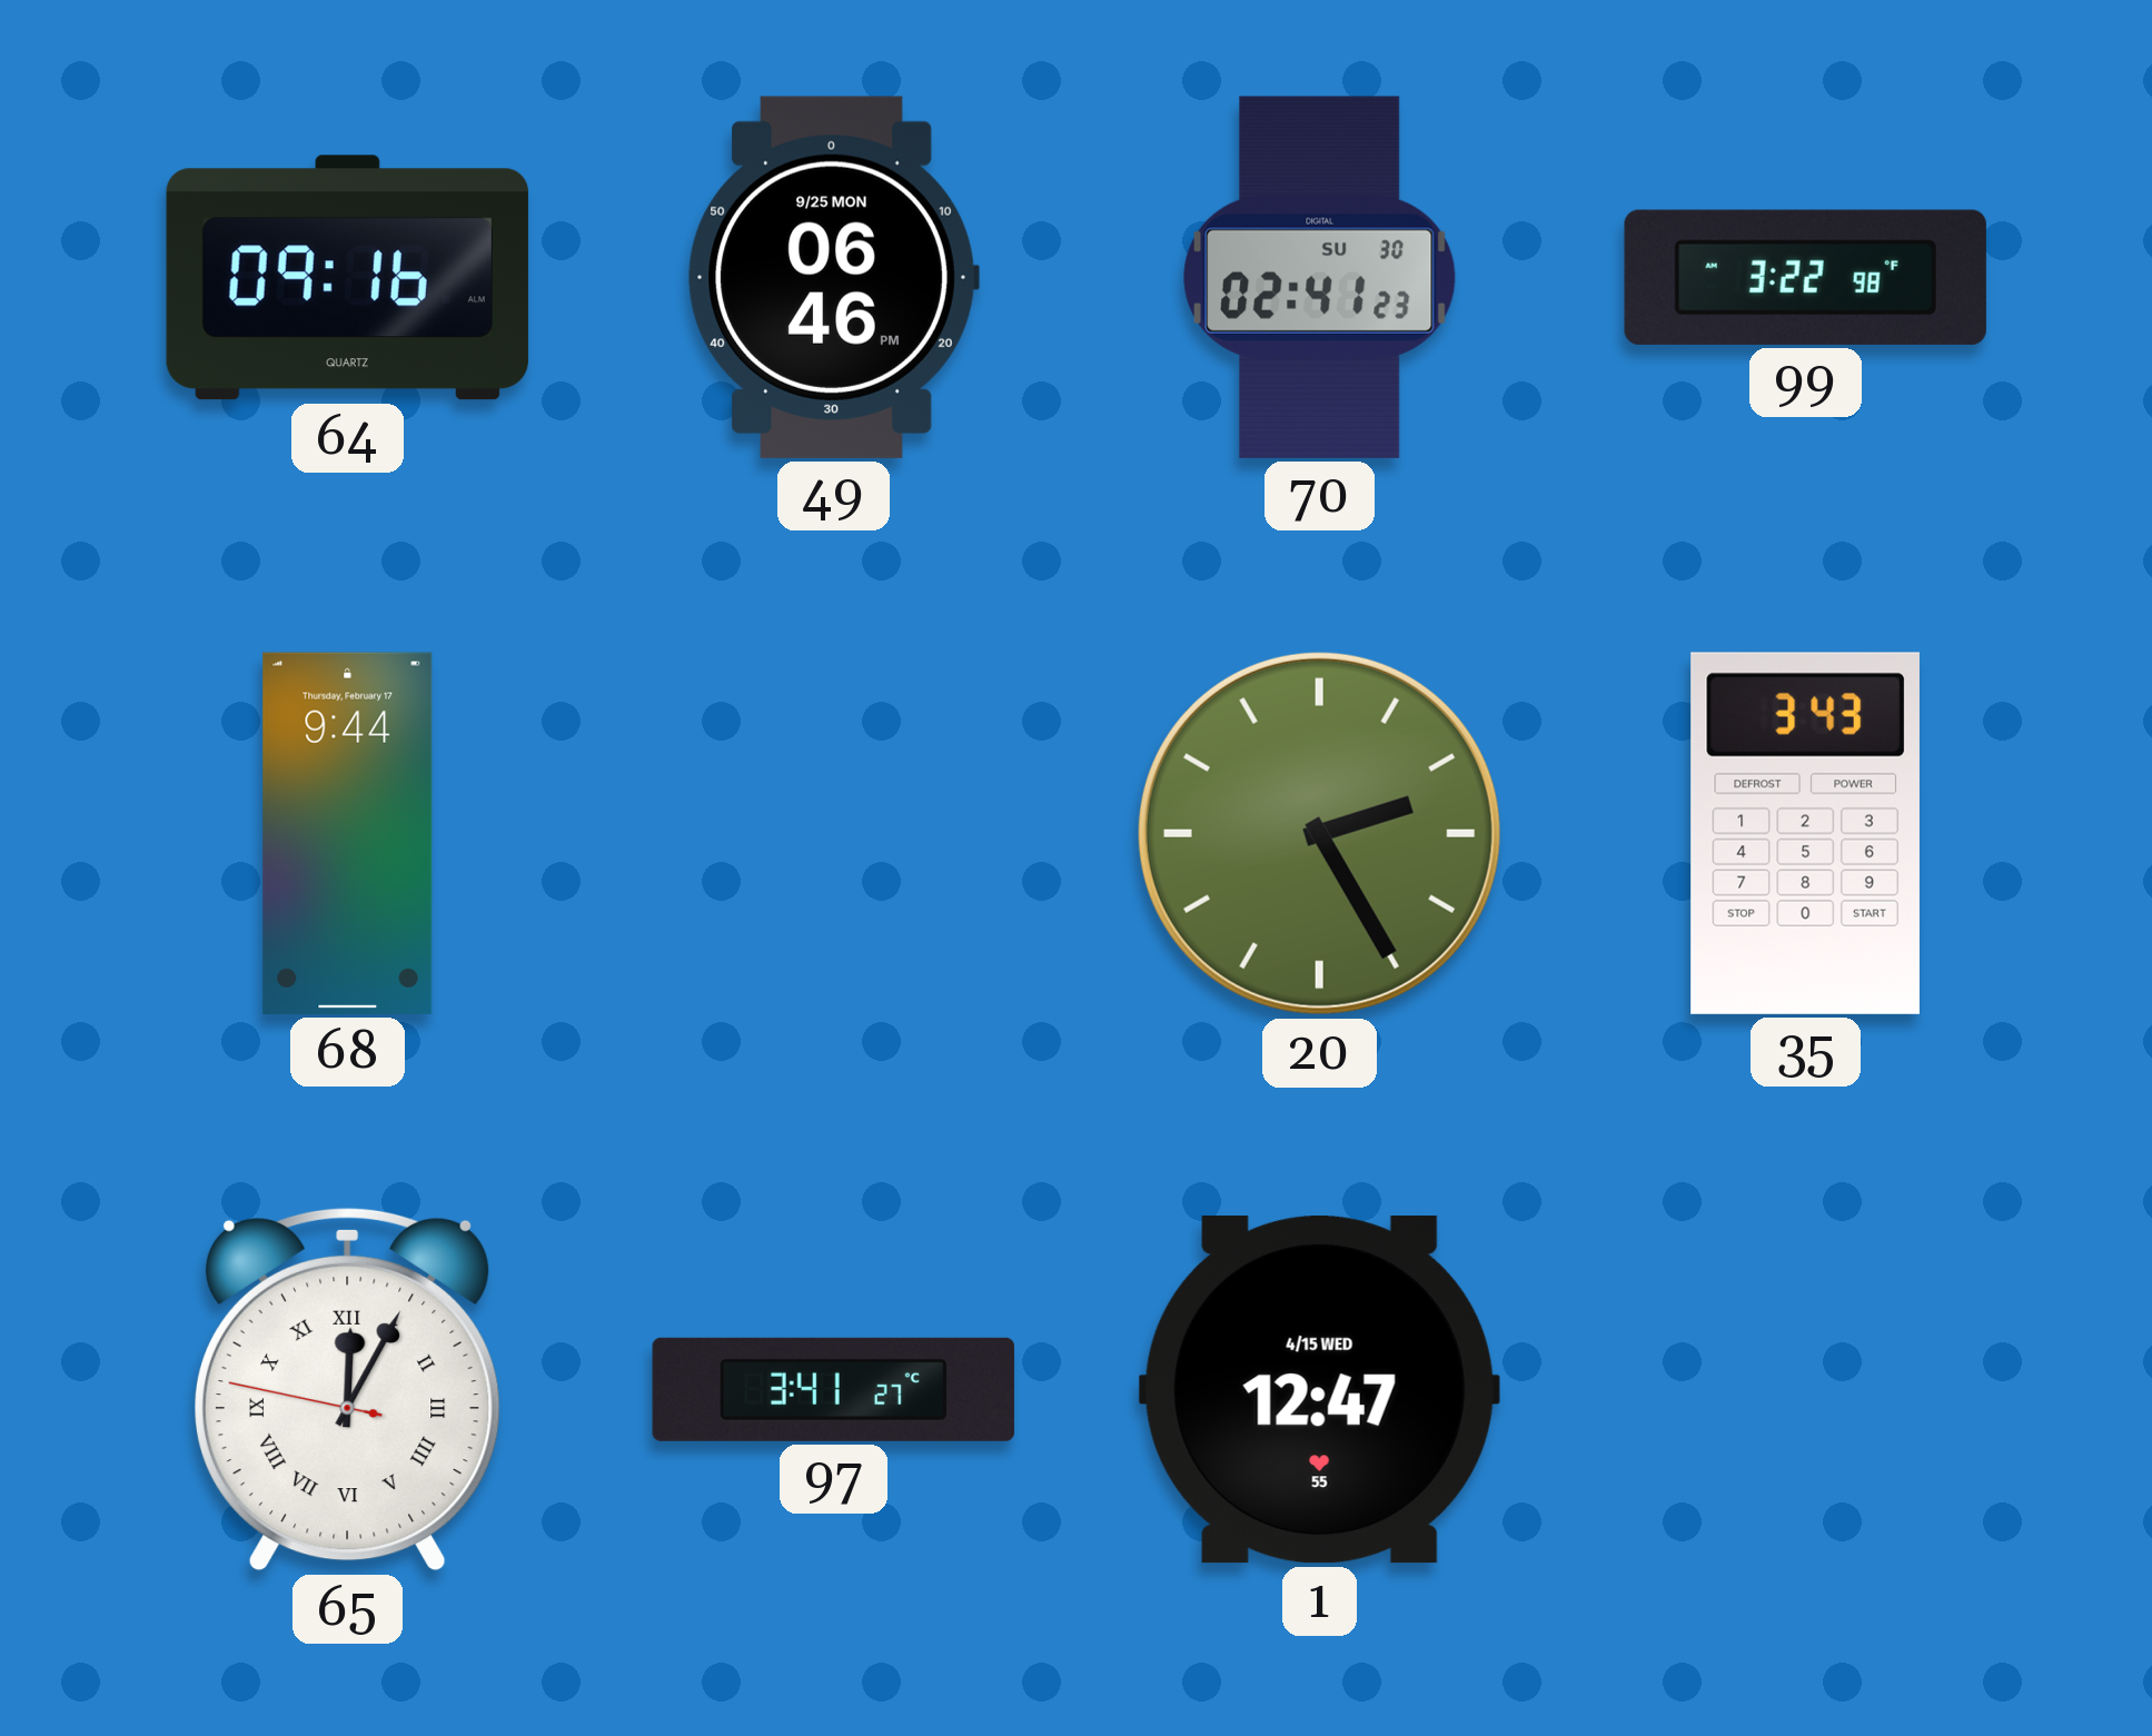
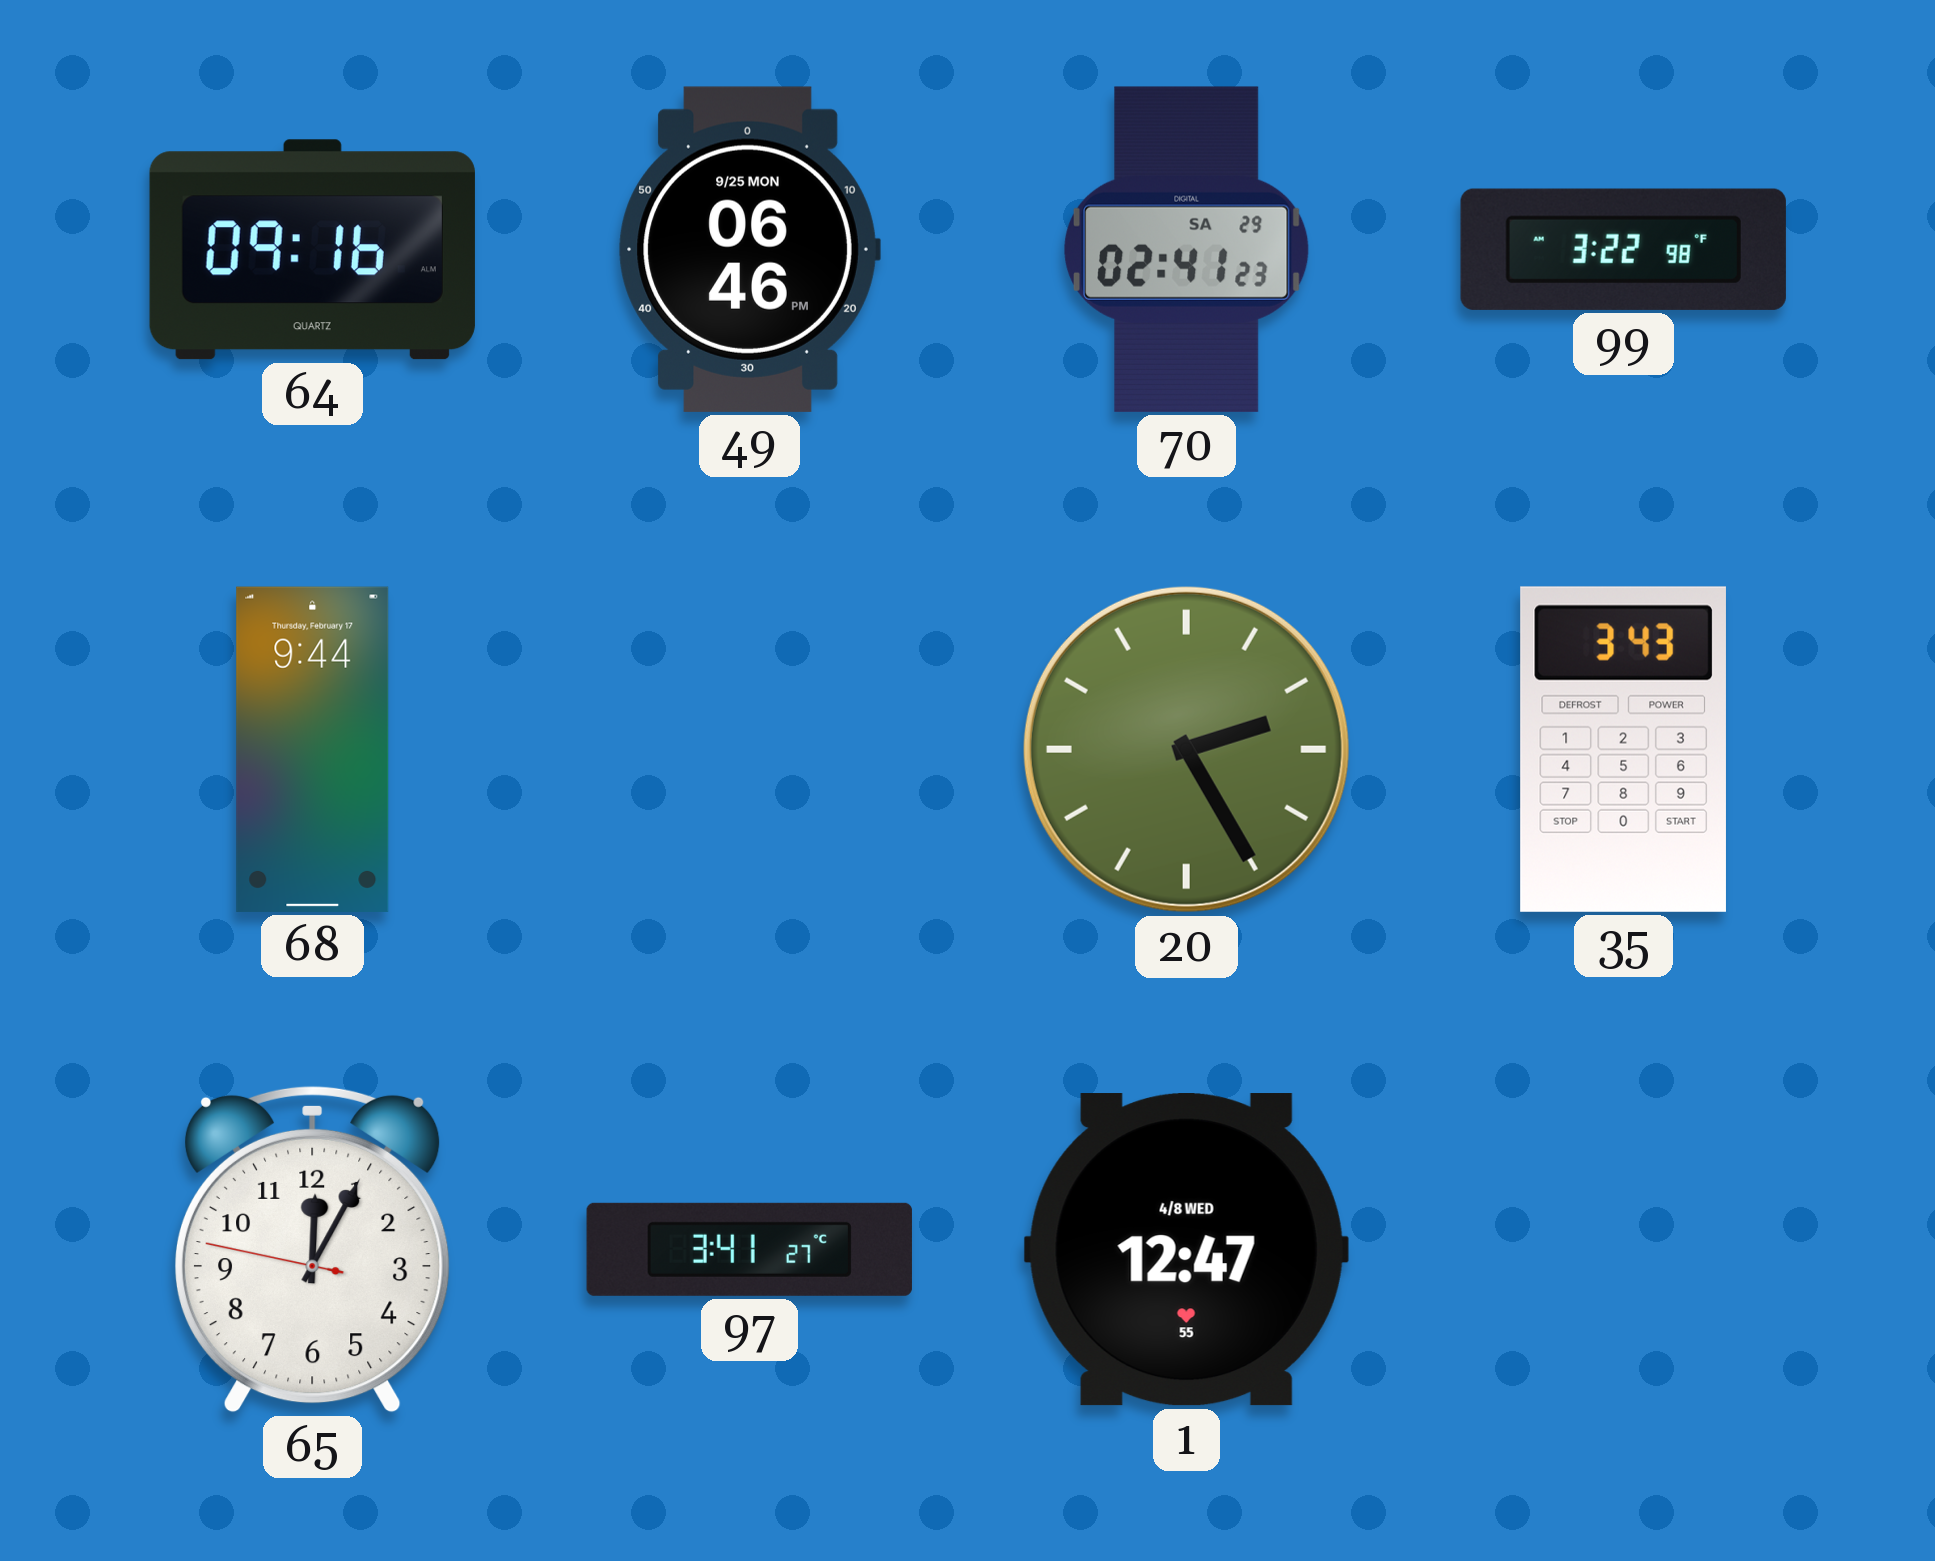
70 date: SU 30 -> SA 29 (1187, 249)
65 numerals: Roman -> Arabic (312, 1249)
1 date: 4/15 WED -> 4/8 WED (1186, 1250)
